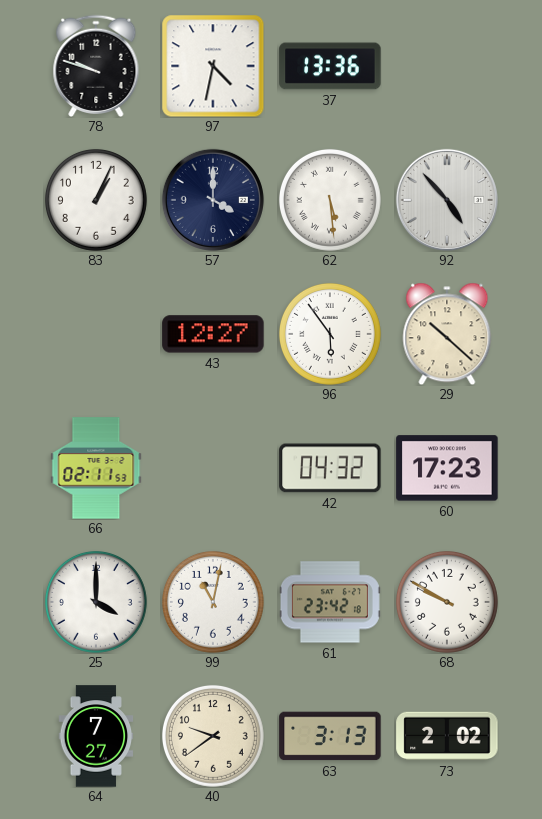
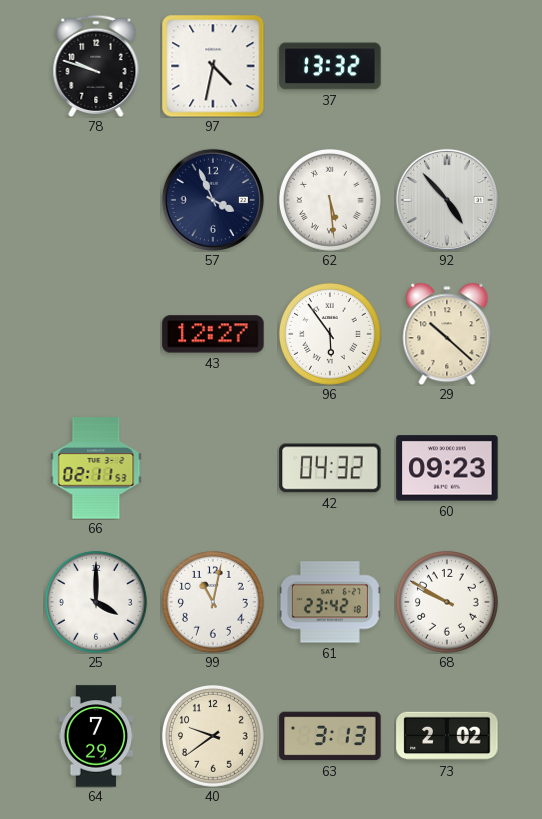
37: 13:36 -> 13:32 (330, 66)
83: 1:04 -> none (96, 200)
57: 4:00 -> 3:56 (213, 200)
60: 17:23 -> 09:23 (447, 468)
64: 7:27 -> 7:29 (96, 736)
